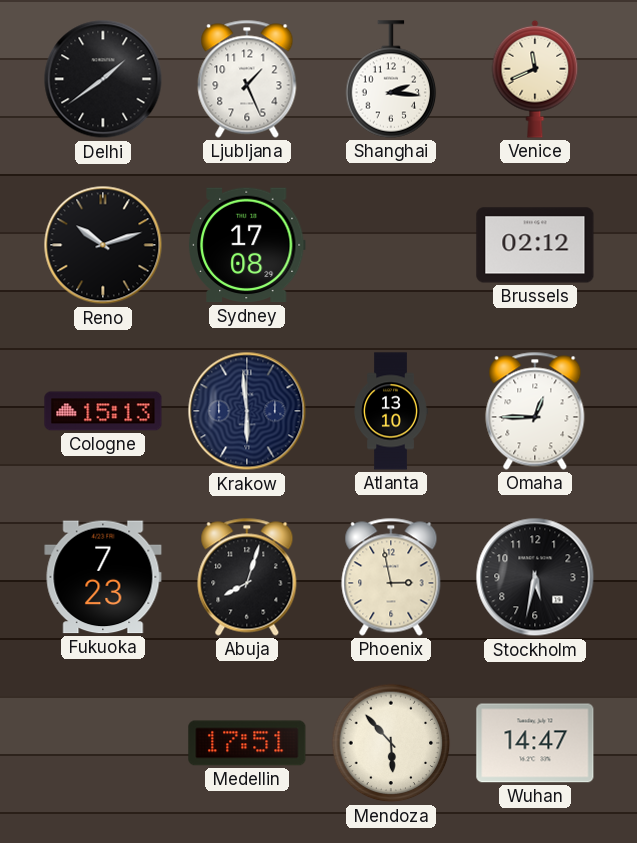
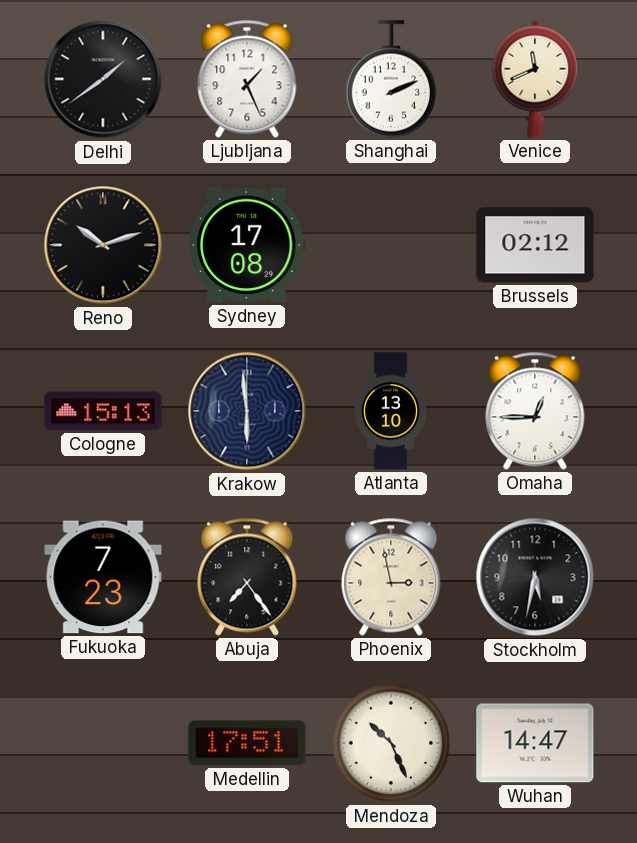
Shanghai: 2:16 -> 2:11 (391, 79)
Abuja: 8:03 -> 7:24 (247, 577)
Mendoza: 5:53 -> 10:26 (391, 743)
